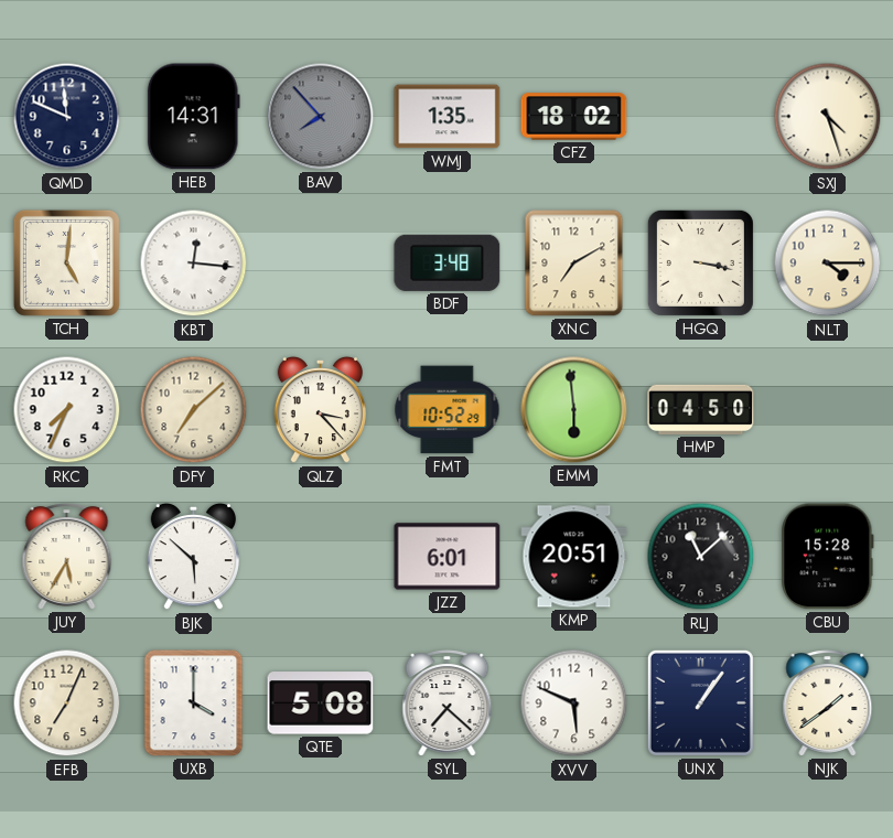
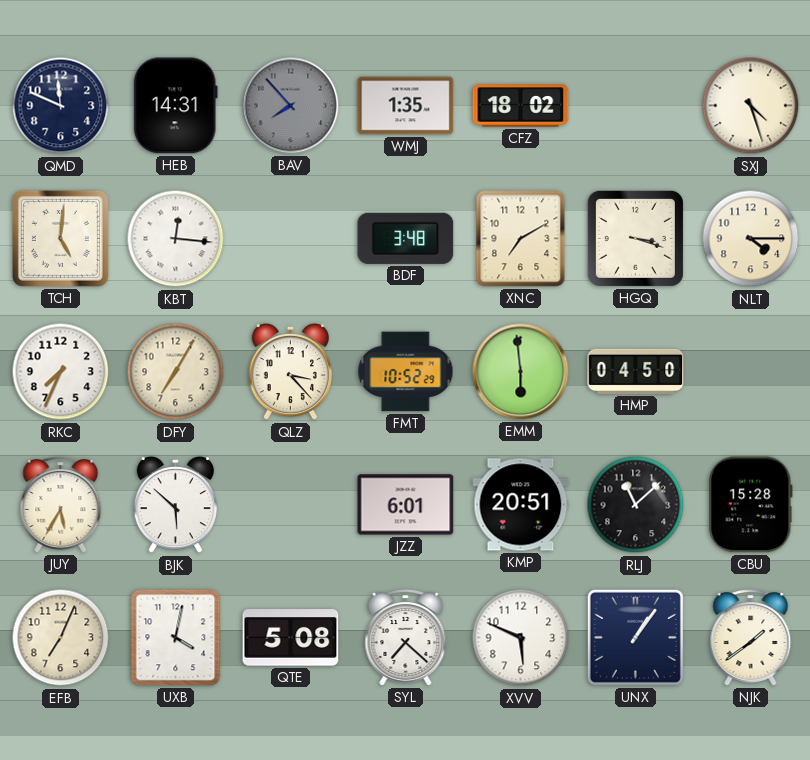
HGQ: 3:17 -> 3:18 (635, 238)
DFY: 7:08 -> 7:05 (176, 372)
UXB: 4:00 -> 4:02 (176, 638)
